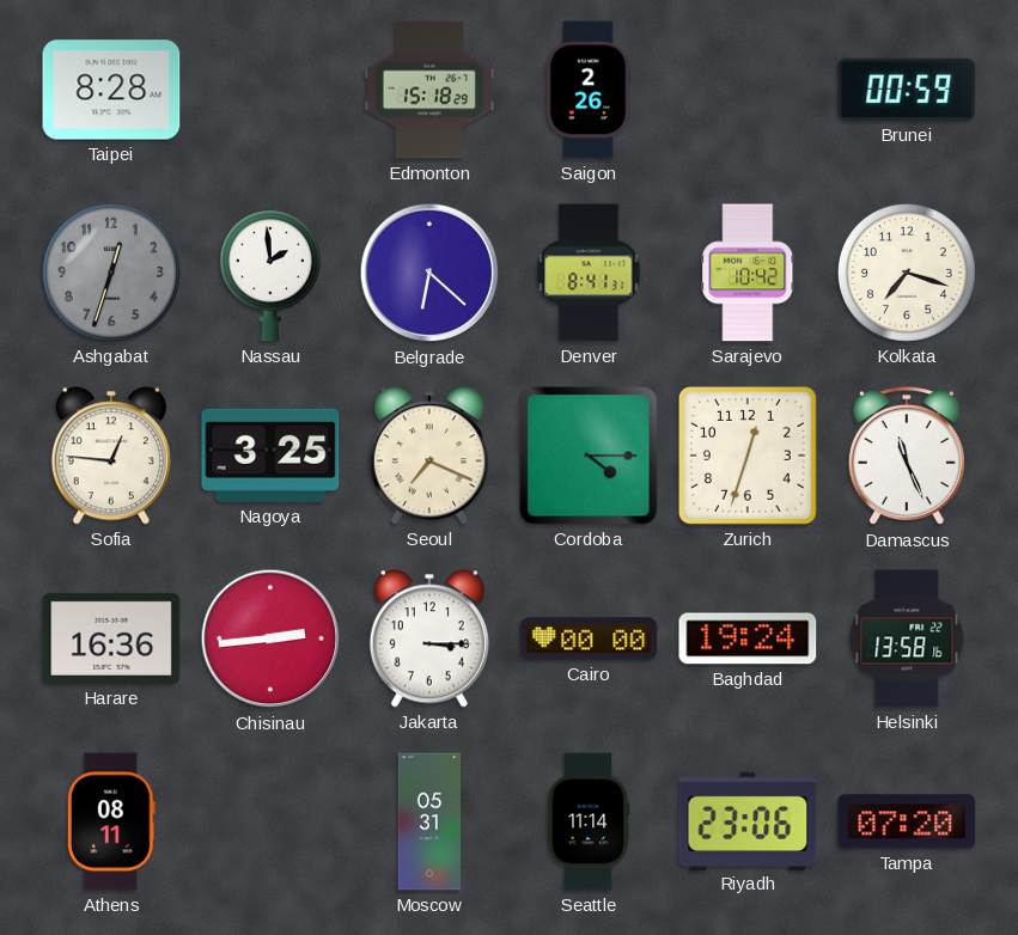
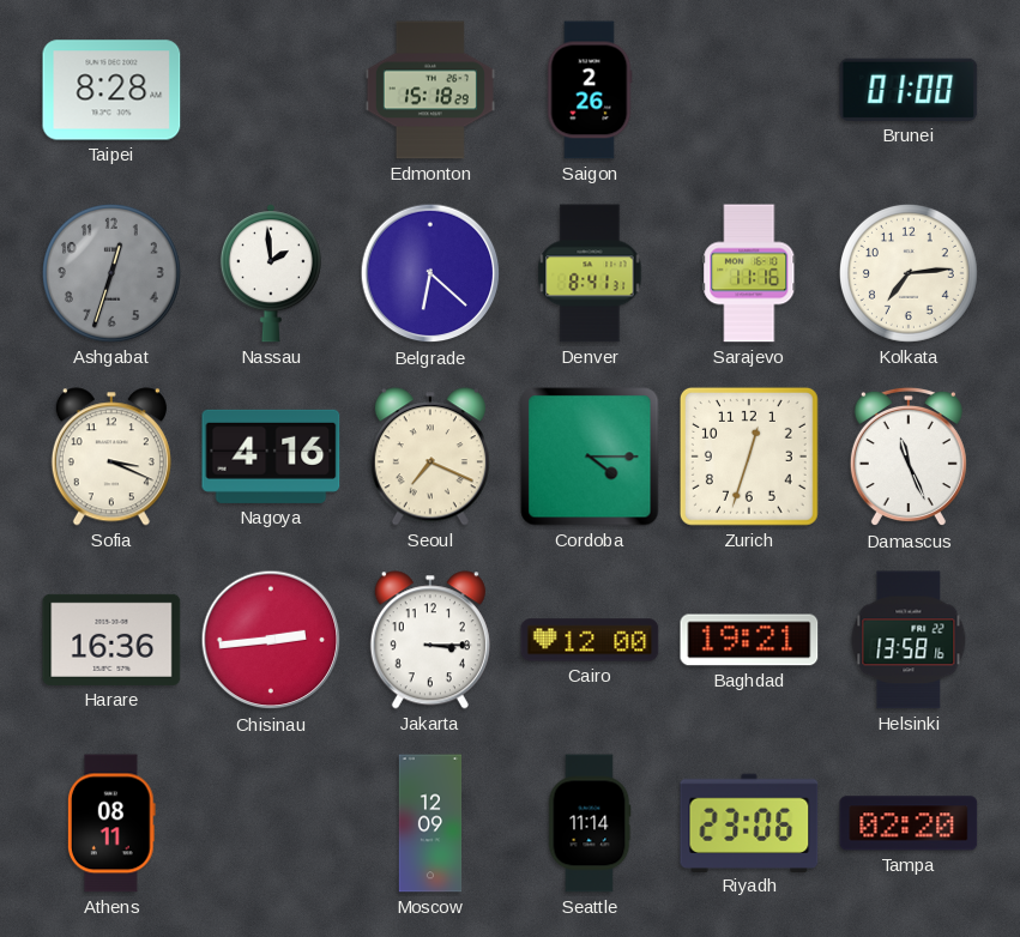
Brunei: 00:59 -> 01:00 (909, 90)
Sarajevo: 10:42 -> 11:16 (749, 273)
Kolkata: 7:18 -> 7:14 (909, 273)
Sofia: 12:46 -> 3:19 (111, 457)
Nagoya: 3:25 -> 4:16 (271, 457)
Cairo: 00:00 -> 12:00 (590, 640)
Baghdad: 19:24 -> 19:21 (749, 640)
Moscow: 05:31 -> 12:09 (430, 823)
Tampa: 07:20 -> 02:20 (909, 823)
